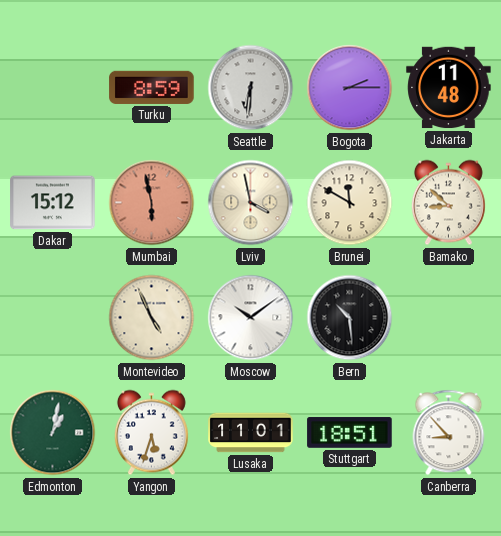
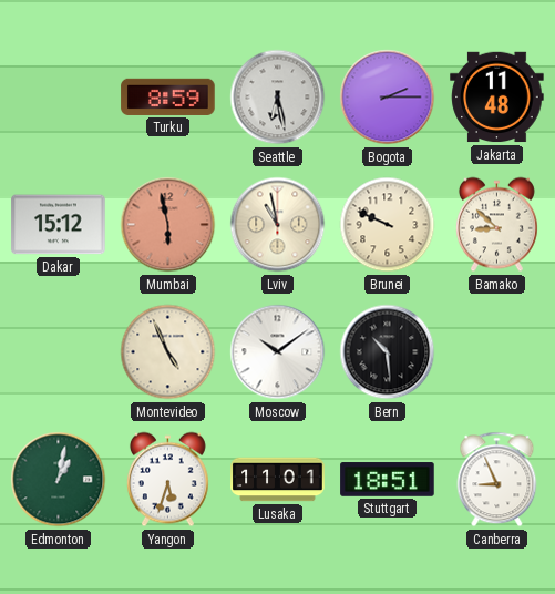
Seattle: 6:31 -> 6:28 (278, 98)
Lviv: 3:58 -> 10:58 (278, 225)
Brunei: 11:50 -> 9:49 (388, 225)
Canberra: 8:53 -> 8:56 (497, 480)
